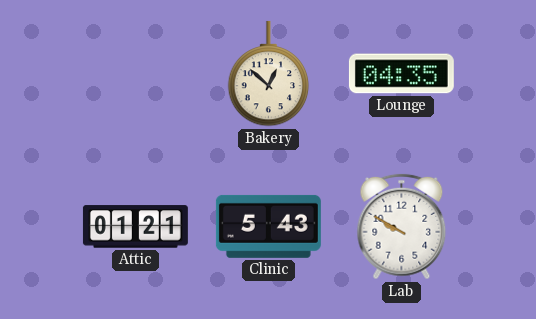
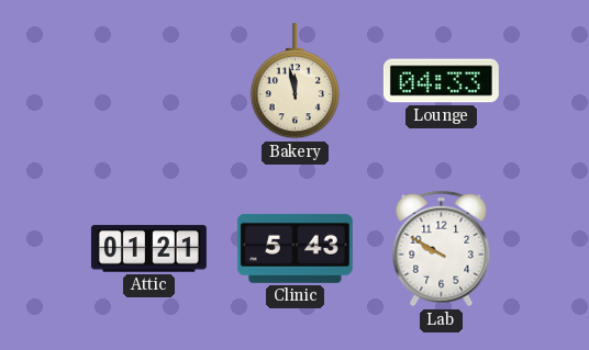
Bakery: 12:52 -> 11:58 (296, 81)
Lounge: 04:35 -> 04:33 (441, 81)
